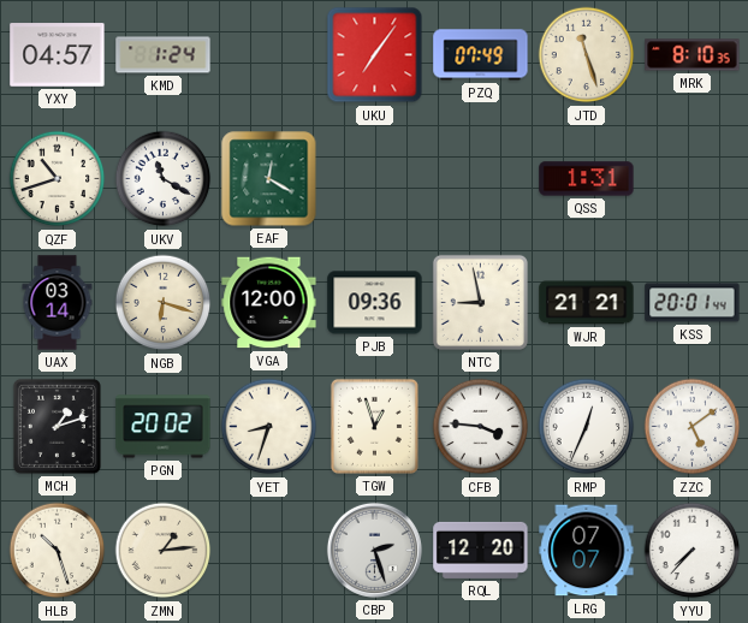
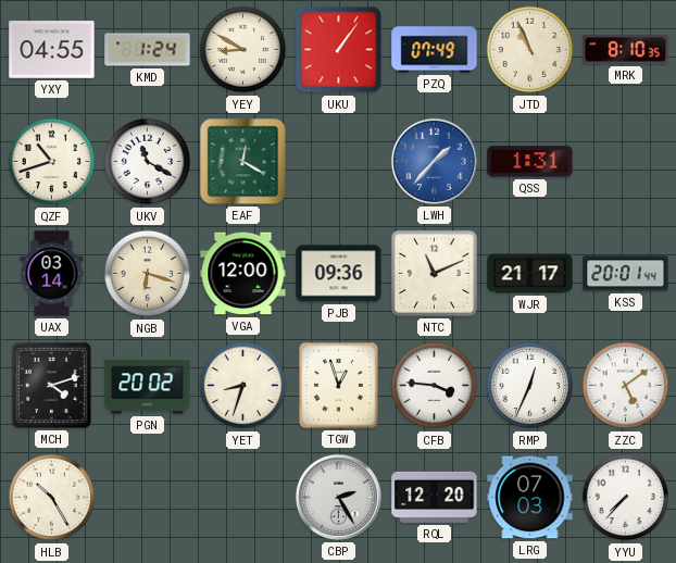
YXY: 04:57 -> 04:55 (52, 50)
YEY: none -> 8:50 (243, 50)
UKU: 7:06 -> 1:06 (339, 50)
JTD: 11:27 -> 10:56 (530, 50)
LWH: none -> 1:37 (434, 161)
NTC: 8:58 -> 11:11 (434, 273)
WJR: 21:21 -> 21:17 (530, 274)
MCH: 1:12 -> 4:12 (51, 385)
HLB: 10:27 -> 10:25 (52, 498)
ZMN: 1:14 -> none (164, 551)
CBP: 2:27 -> 2:25 (338, 497)
LRG: 07:07 -> 07:03 (530, 498)
